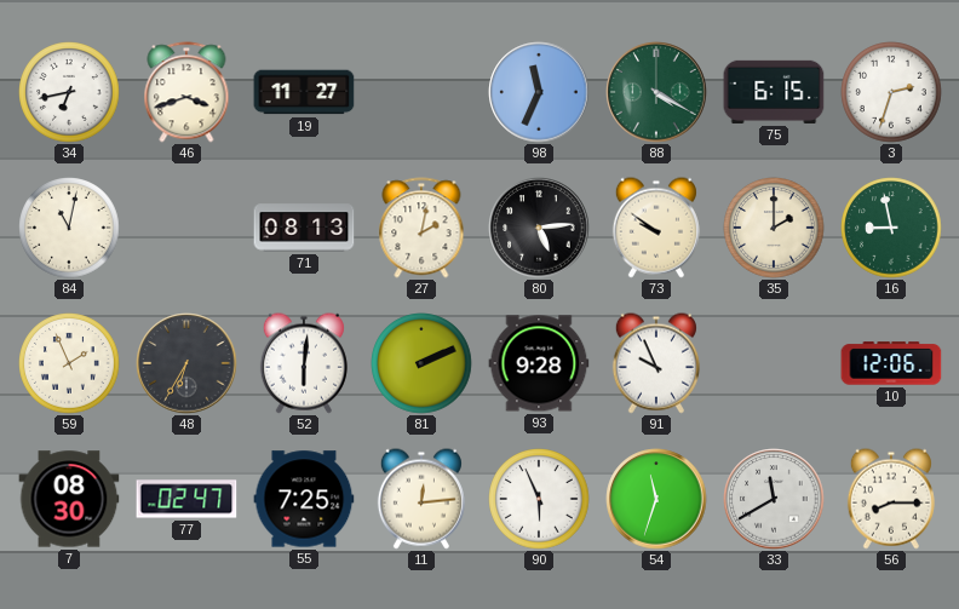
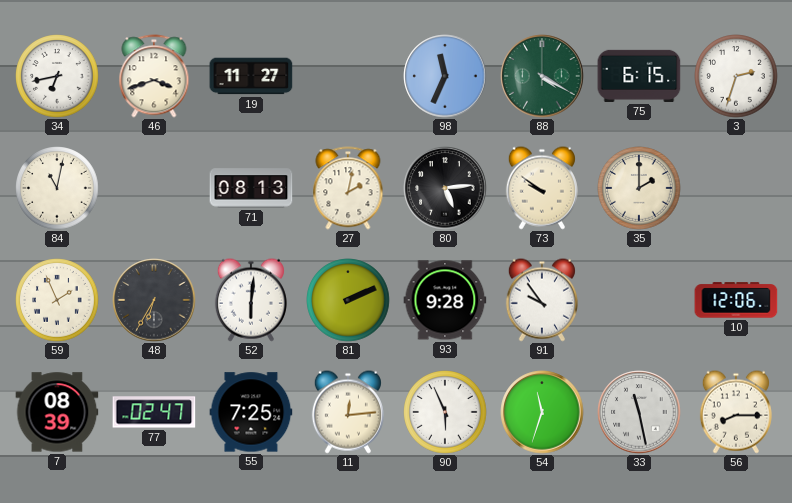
16: 8:58 -> none (891, 228)
91: 9:56 -> 9:54 (542, 300)
7: 08:30 -> 08:39 (57, 412)
33: 11:40 -> 11:28 (639, 412)
